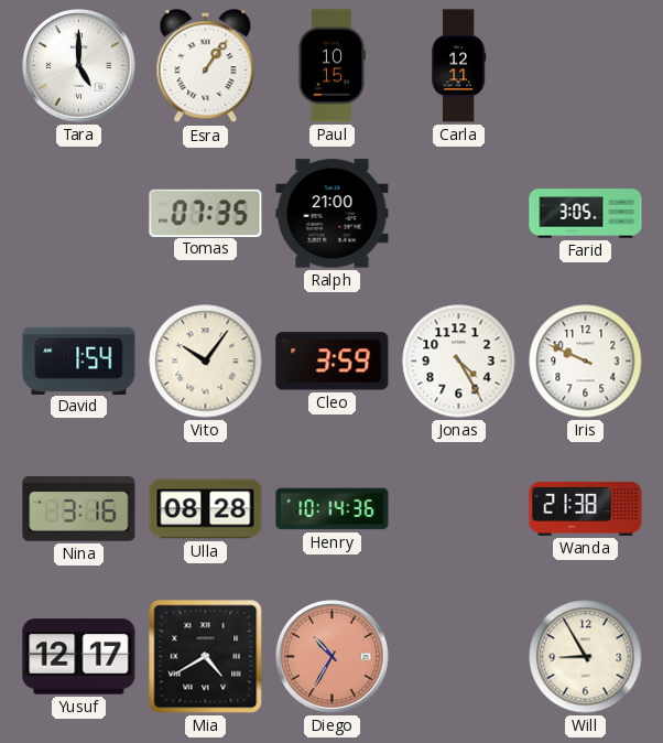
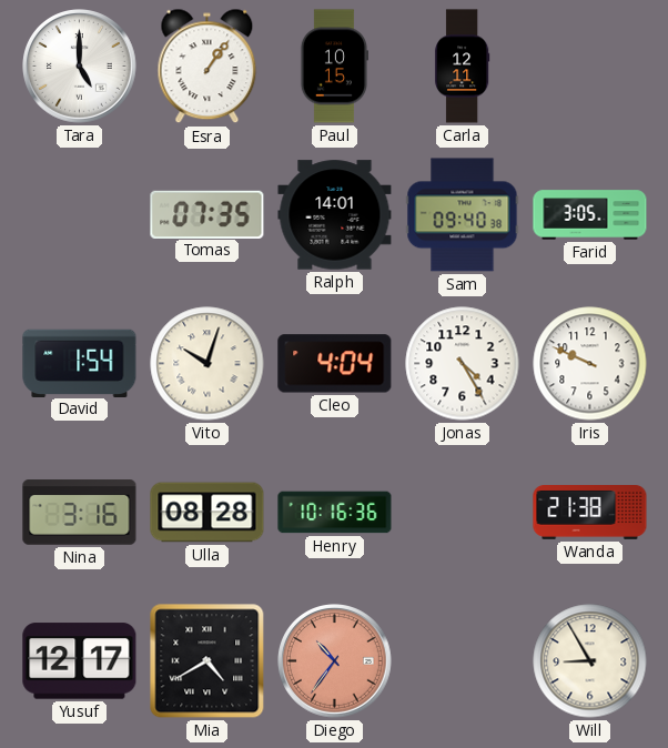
Ralph: 21:00 -> 14:01 (335, 215)
Sam: none -> 09:40 (463, 215)
Vito: 10:06 -> 10:03 (208, 364)
Cleo: 3:59 -> 4:04 (335, 364)
Henry: 10:14 -> 10:16 (335, 513)
Diego: 10:35 -> 10:36 (335, 661)
